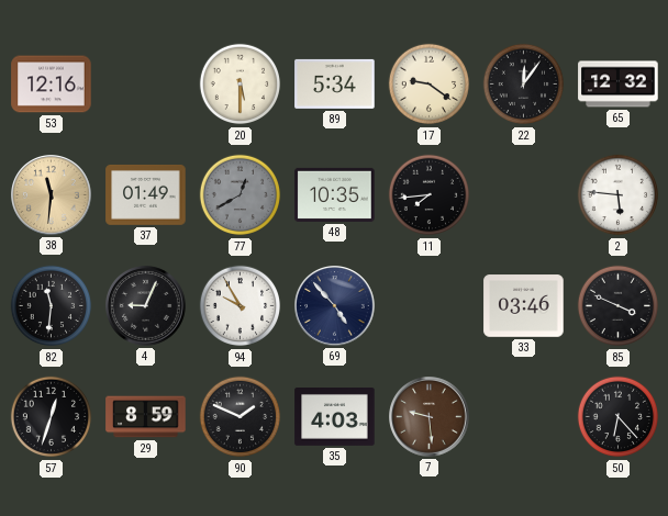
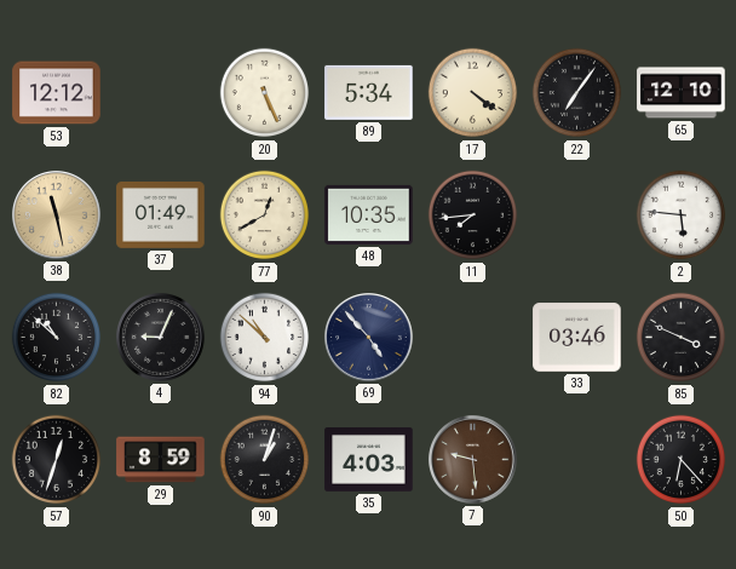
53: 12:16 -> 12:12 (57, 93)
20: 5:30 -> 5:26 (265, 93)
17: 9:21 -> 4:21 (473, 93)
22: 12:06 -> 7:06 (577, 93)
65: 12:32 -> 12:10 (682, 93)
38: 11:31 -> 11:28 (57, 215)
77 dial: grey -> cream (265, 215)
82: 11:31 -> 10:52 (57, 338)
94: 9:55 -> 10:52 (265, 338)
90: 1:49 -> 1:03 (265, 460)
